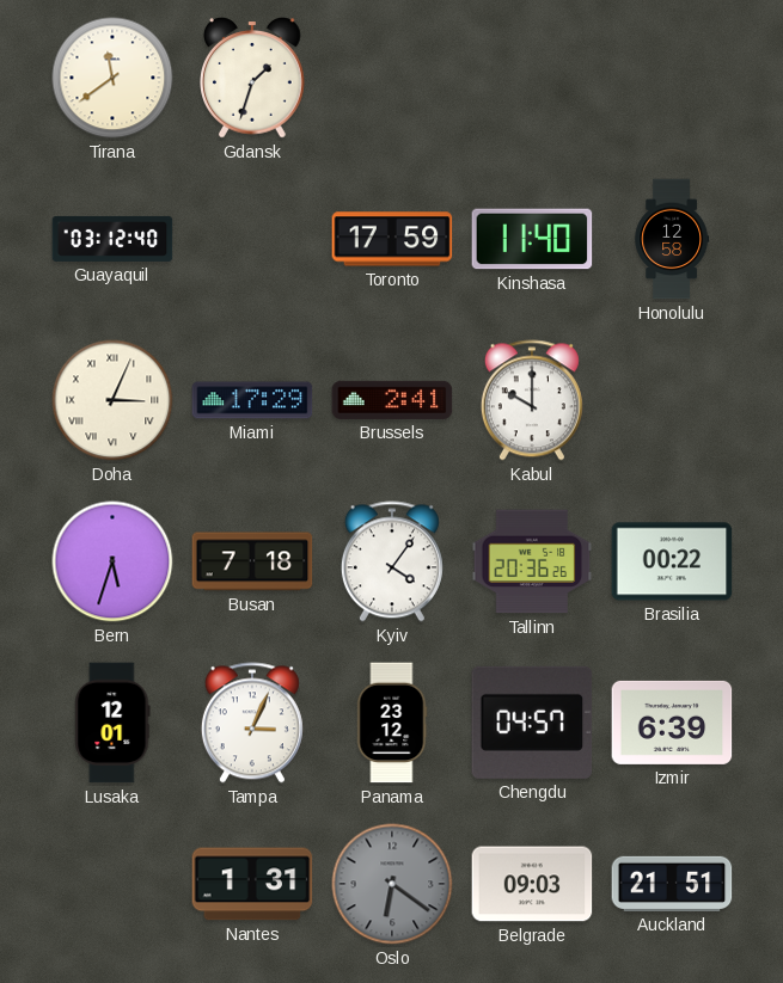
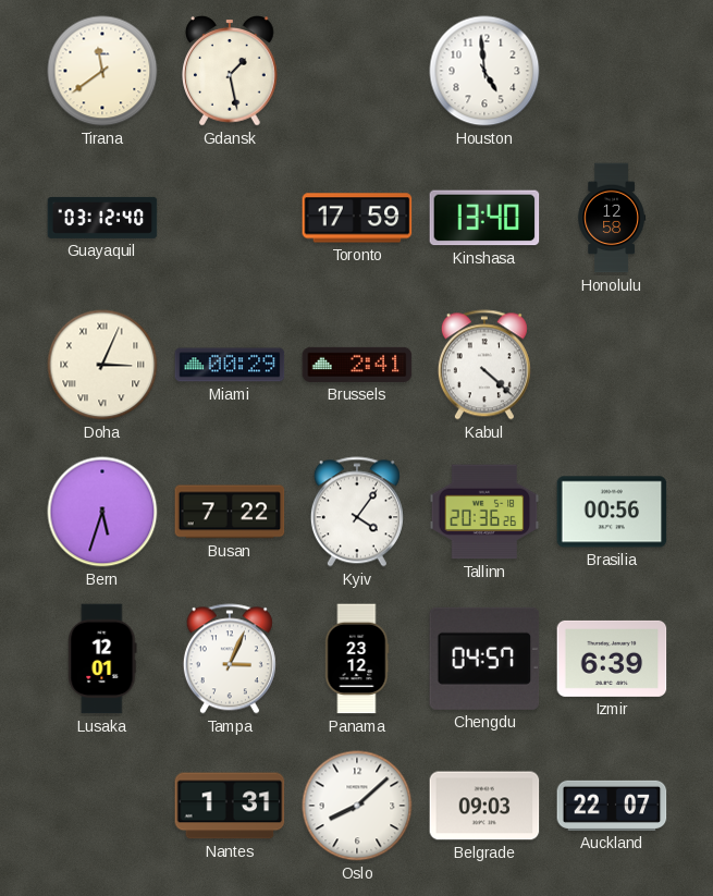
Gdansk: 1:33 -> 1:28 (230, 71)
Houston: none -> 4:59 (484, 71)
Kinshasa: 11:40 -> 13:40 (484, 218)
Miami: 17:29 -> 00:29 (230, 365)
Kabul: 10:00 -> 4:22 (484, 365)
Busan: 7:18 -> 7:22 (230, 512)
Brasilia: 00:22 -> 00:56 (612, 512)
Oslo: 6:21 -> 8:08 (357, 806)
Oslo dial: grey -> white (357, 806)
Auckland: 21:51 -> 22:07 (612, 806)
